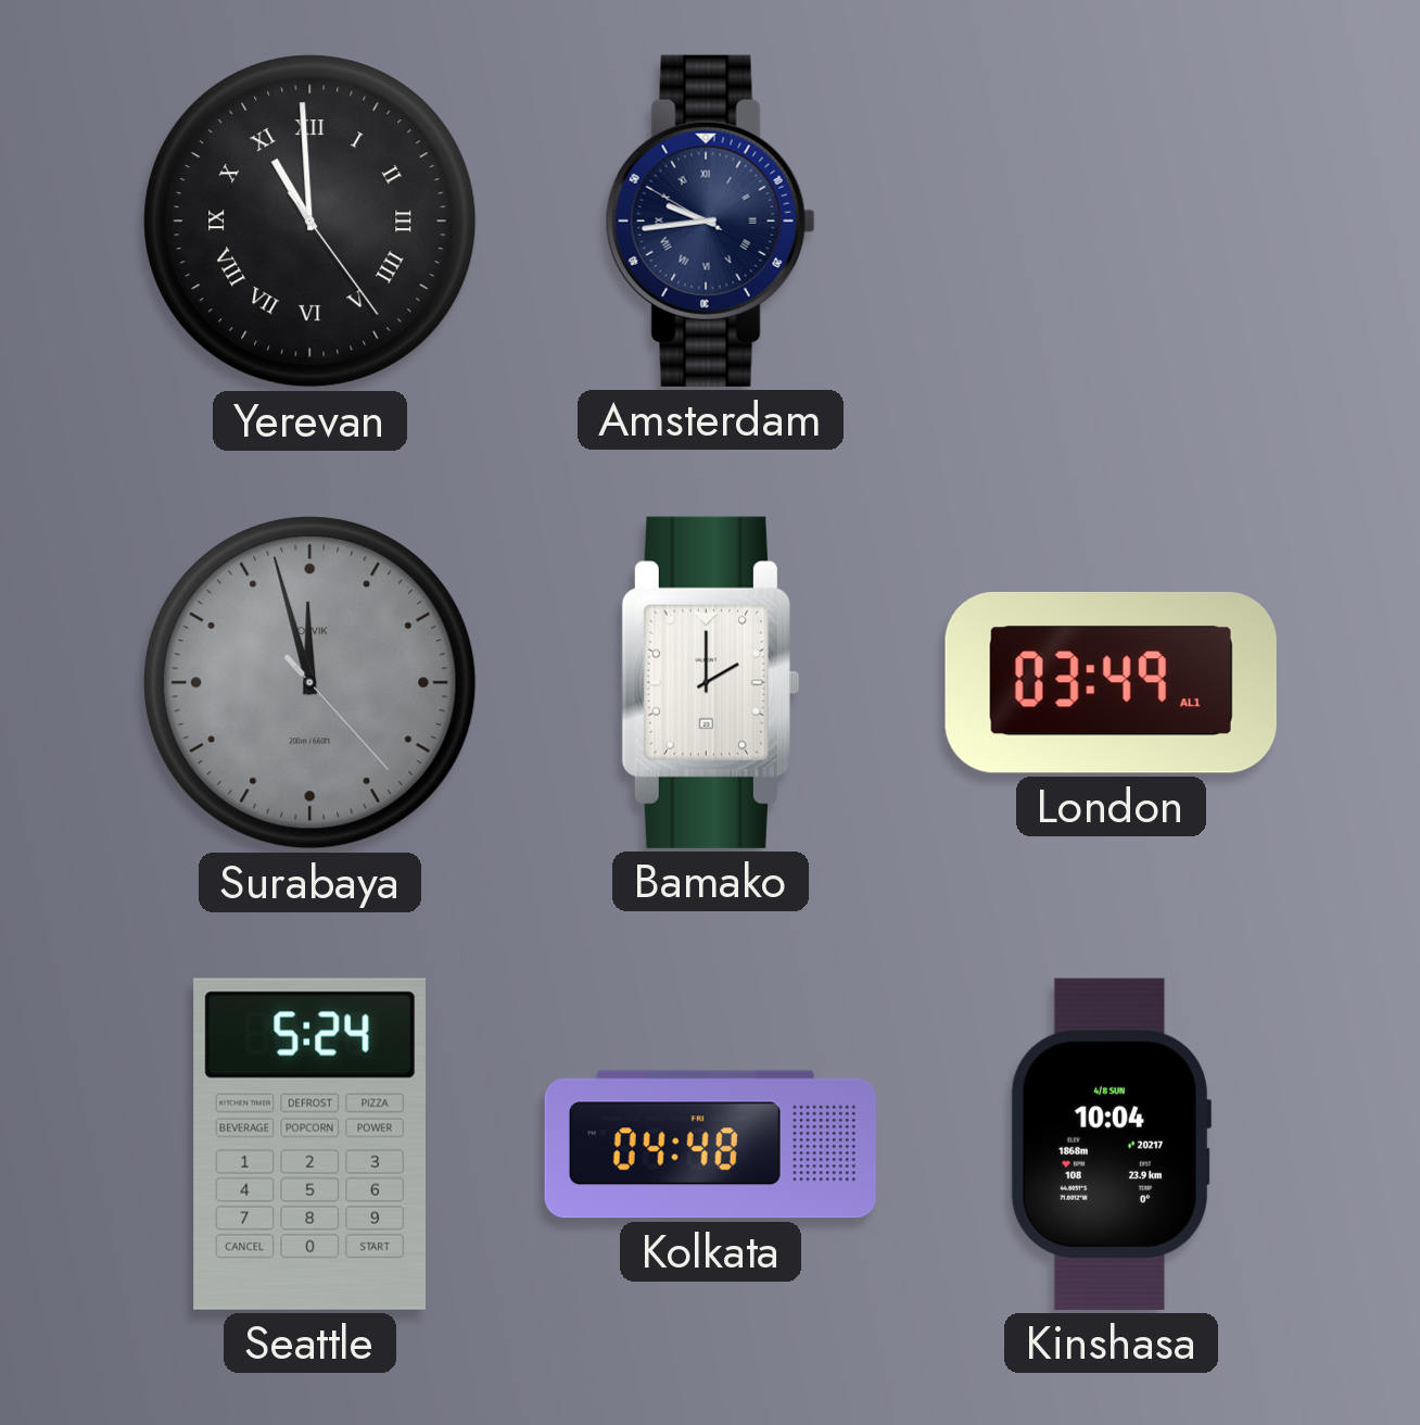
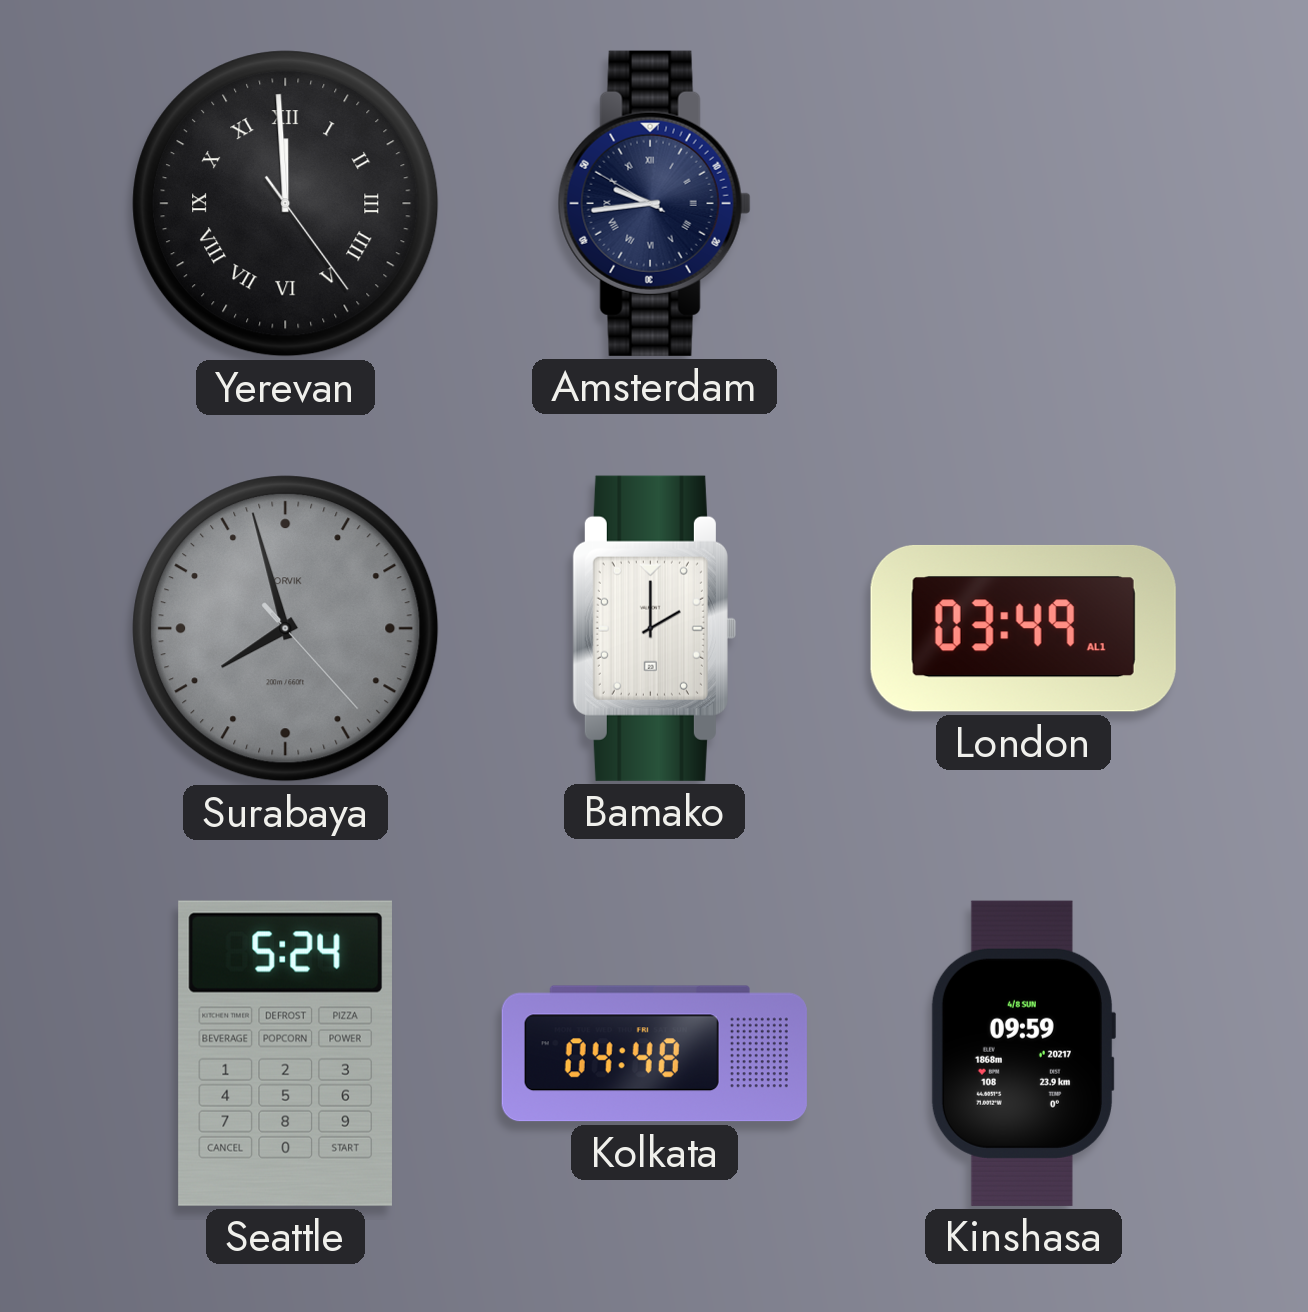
Yerevan: 10:59 -> 11:59 (286, 204)
Surabaya: 11:57 -> 7:57 (286, 629)
Kinshasa: 10:04 -> 09:59 (1023, 1053)
